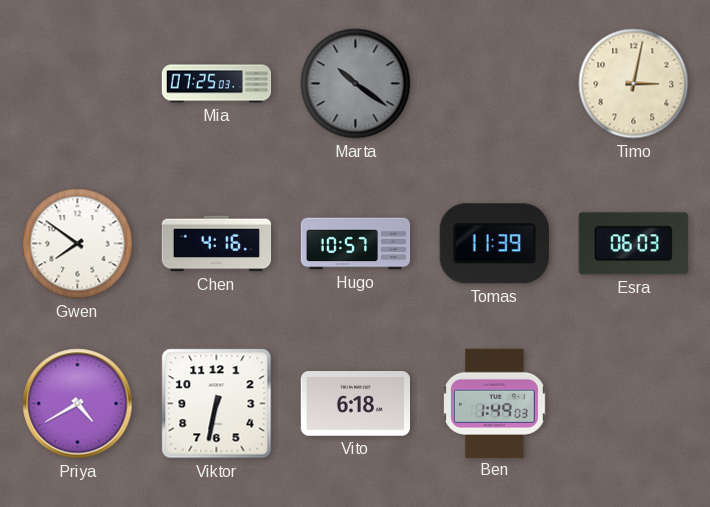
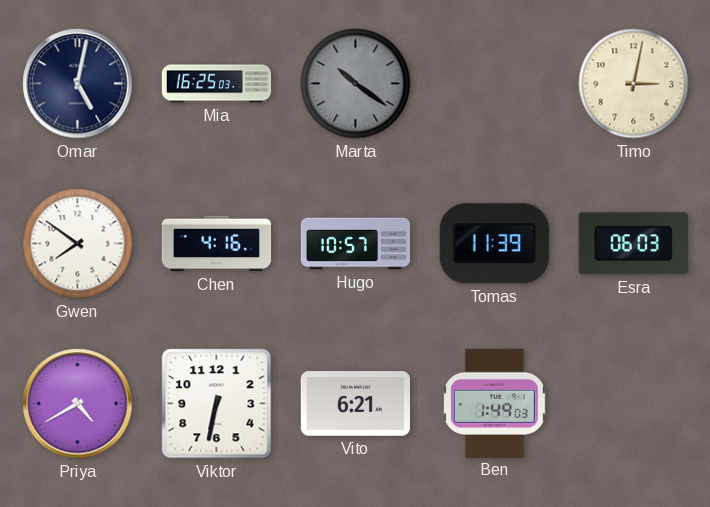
Omar: none -> 5:02 (78, 84)
Mia: 07:25 -> 16:25 (217, 84)
Vito: 6:18 -> 6:21 (355, 404)
